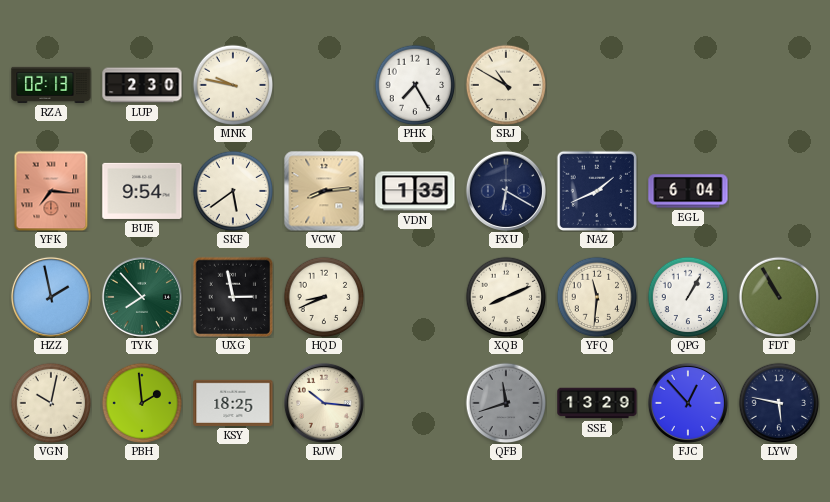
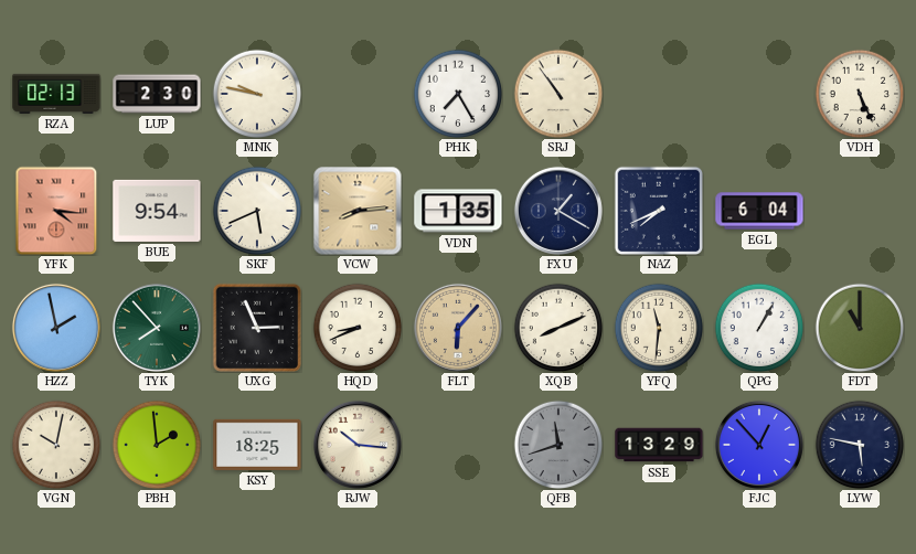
SRJ: 10:50 -> 10:54 (558, 94)
VDH: none -> 5:26 (860, 94)
YFK: 7:16 -> 4:16 (56, 211)
SKF: 5:39 -> 5:41 (257, 211)
FXU: 6:20 -> 1:20 (558, 211)
NAZ: 1:41 -> 7:41 (658, 210)
UXG: 2:58 -> 2:56 (256, 327)
FLT: none -> 6:07 (458, 328)
FDT: 10:55 -> 11:00 (860, 328)
